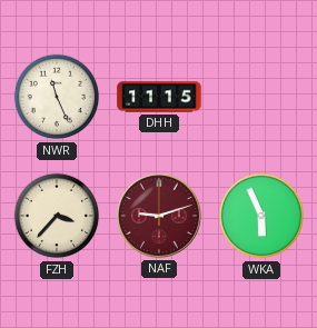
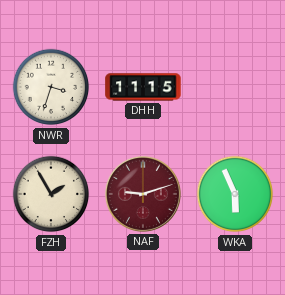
NWR: 11:26 -> 3:33 (51, 87)
FZH: 3:37 -> 1:55 (51, 194)
